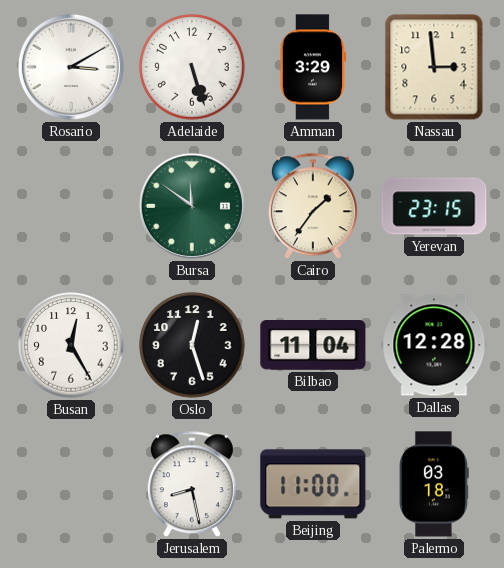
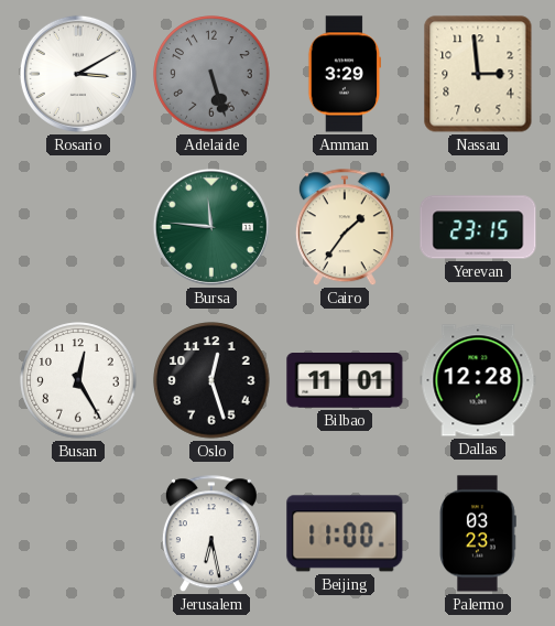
Adelaide dial: white -> grey (211, 74)
Bursa: 11:51 -> 11:46 (211, 227)
Bilbao: 11:04 -> 11:01 (345, 381)
Jerusalem: 8:28 -> 6:28 (211, 535)
Palermo: 03:18 -> 03:23 (478, 533)
